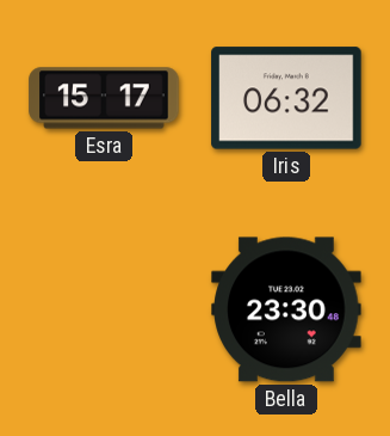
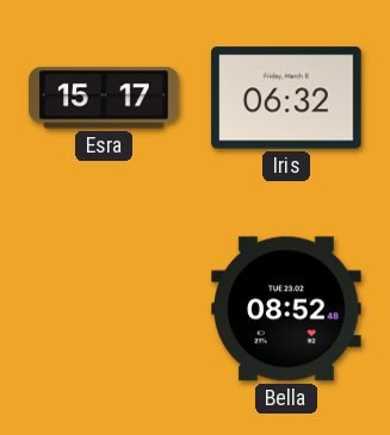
Bella: 23:30 -> 08:52 (286, 309)
